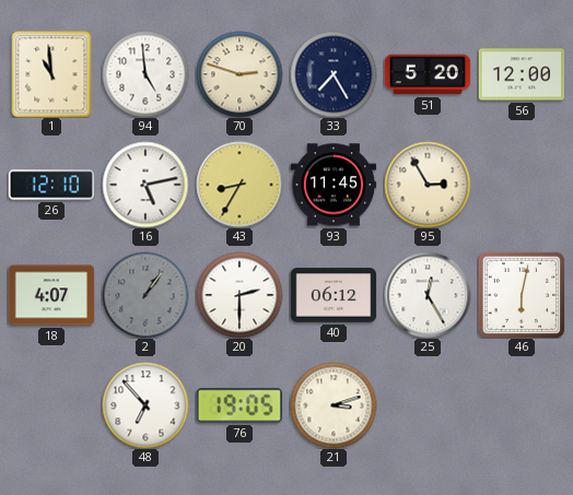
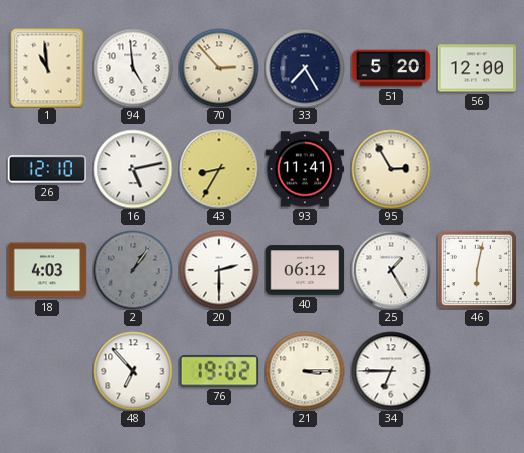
70: 2:48 -> 2:53 (219, 68)
93: 11:45 -> 11:41 (305, 169)
18: 4:07 -> 4:03 (47, 270)
25: 12:25 -> 1:25 (391, 270)
76: 19:05 -> 19:02 (218, 371)
21: 3:12 -> 3:15 (305, 371)
34: none -> 6:45 (391, 371)
